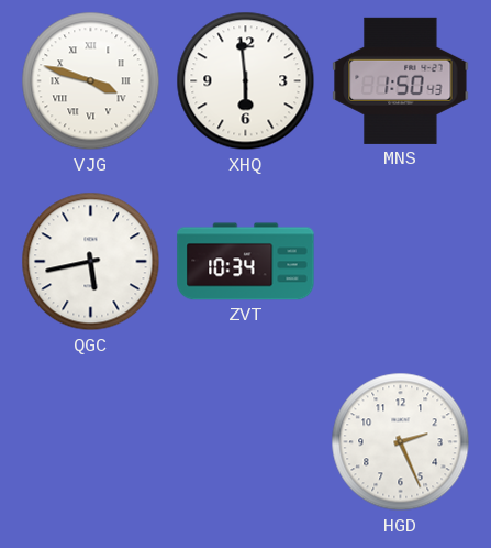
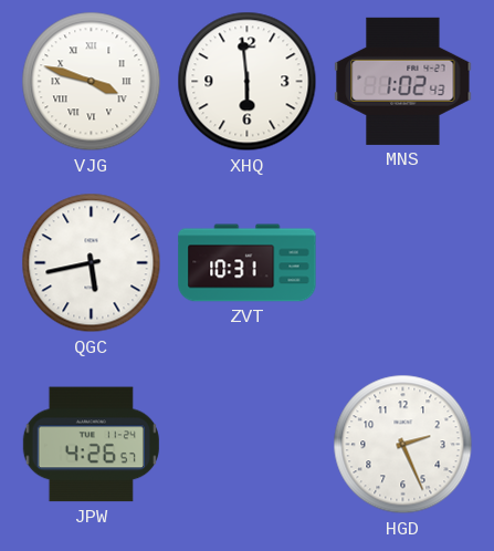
MNS: 1:50 -> 1:02 (403, 81)
ZVT: 10:34 -> 10:31 (248, 263)
JPW: none -> 4:26 (91, 445)
